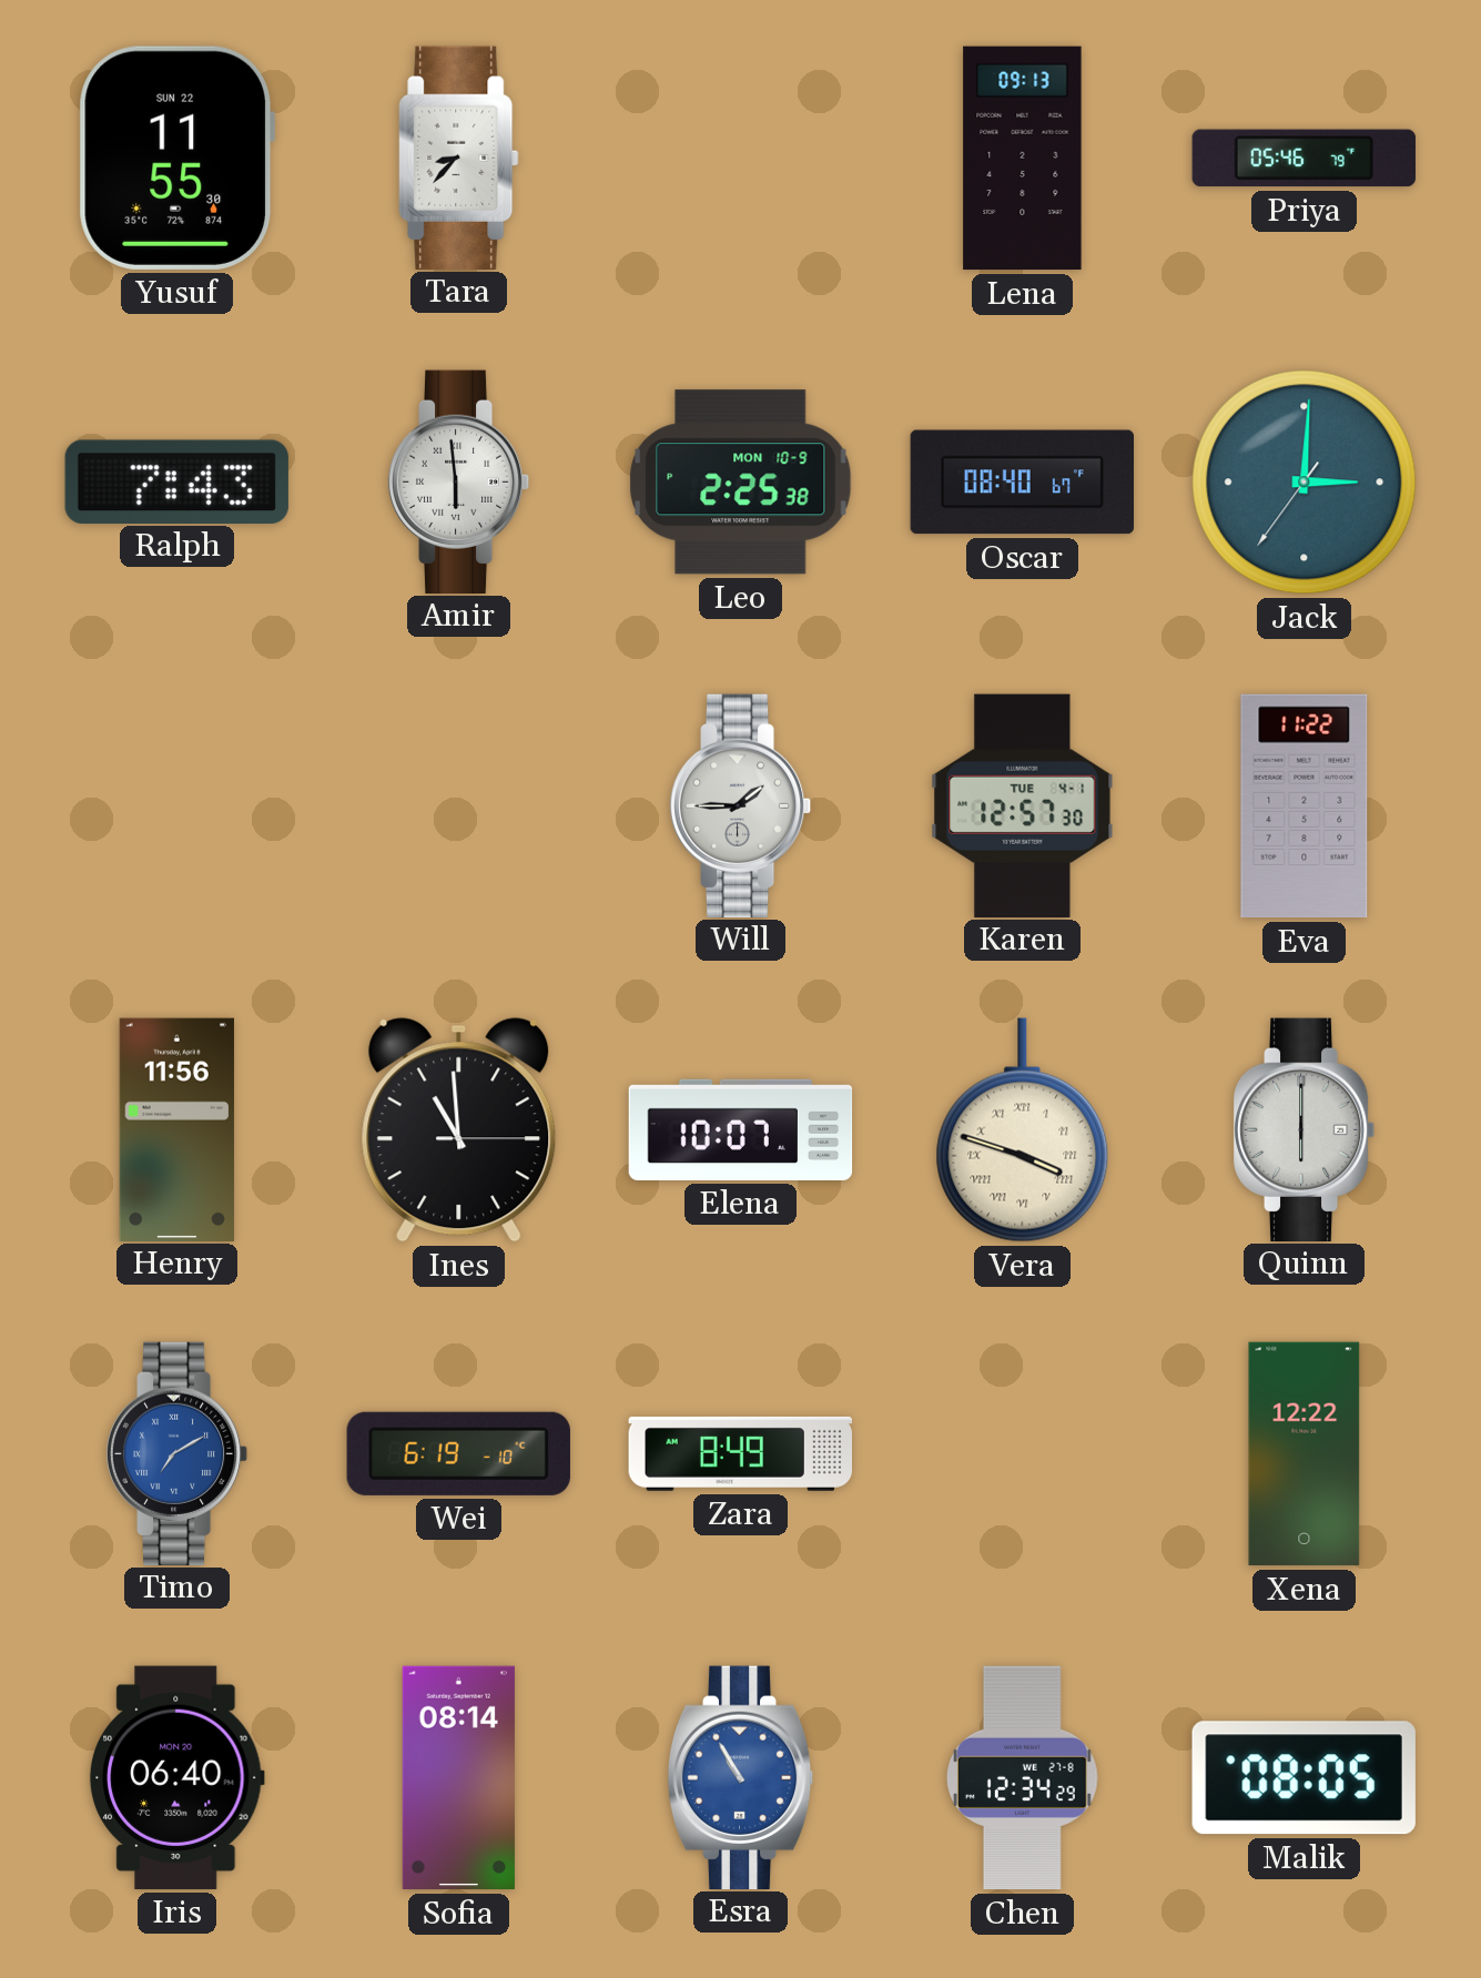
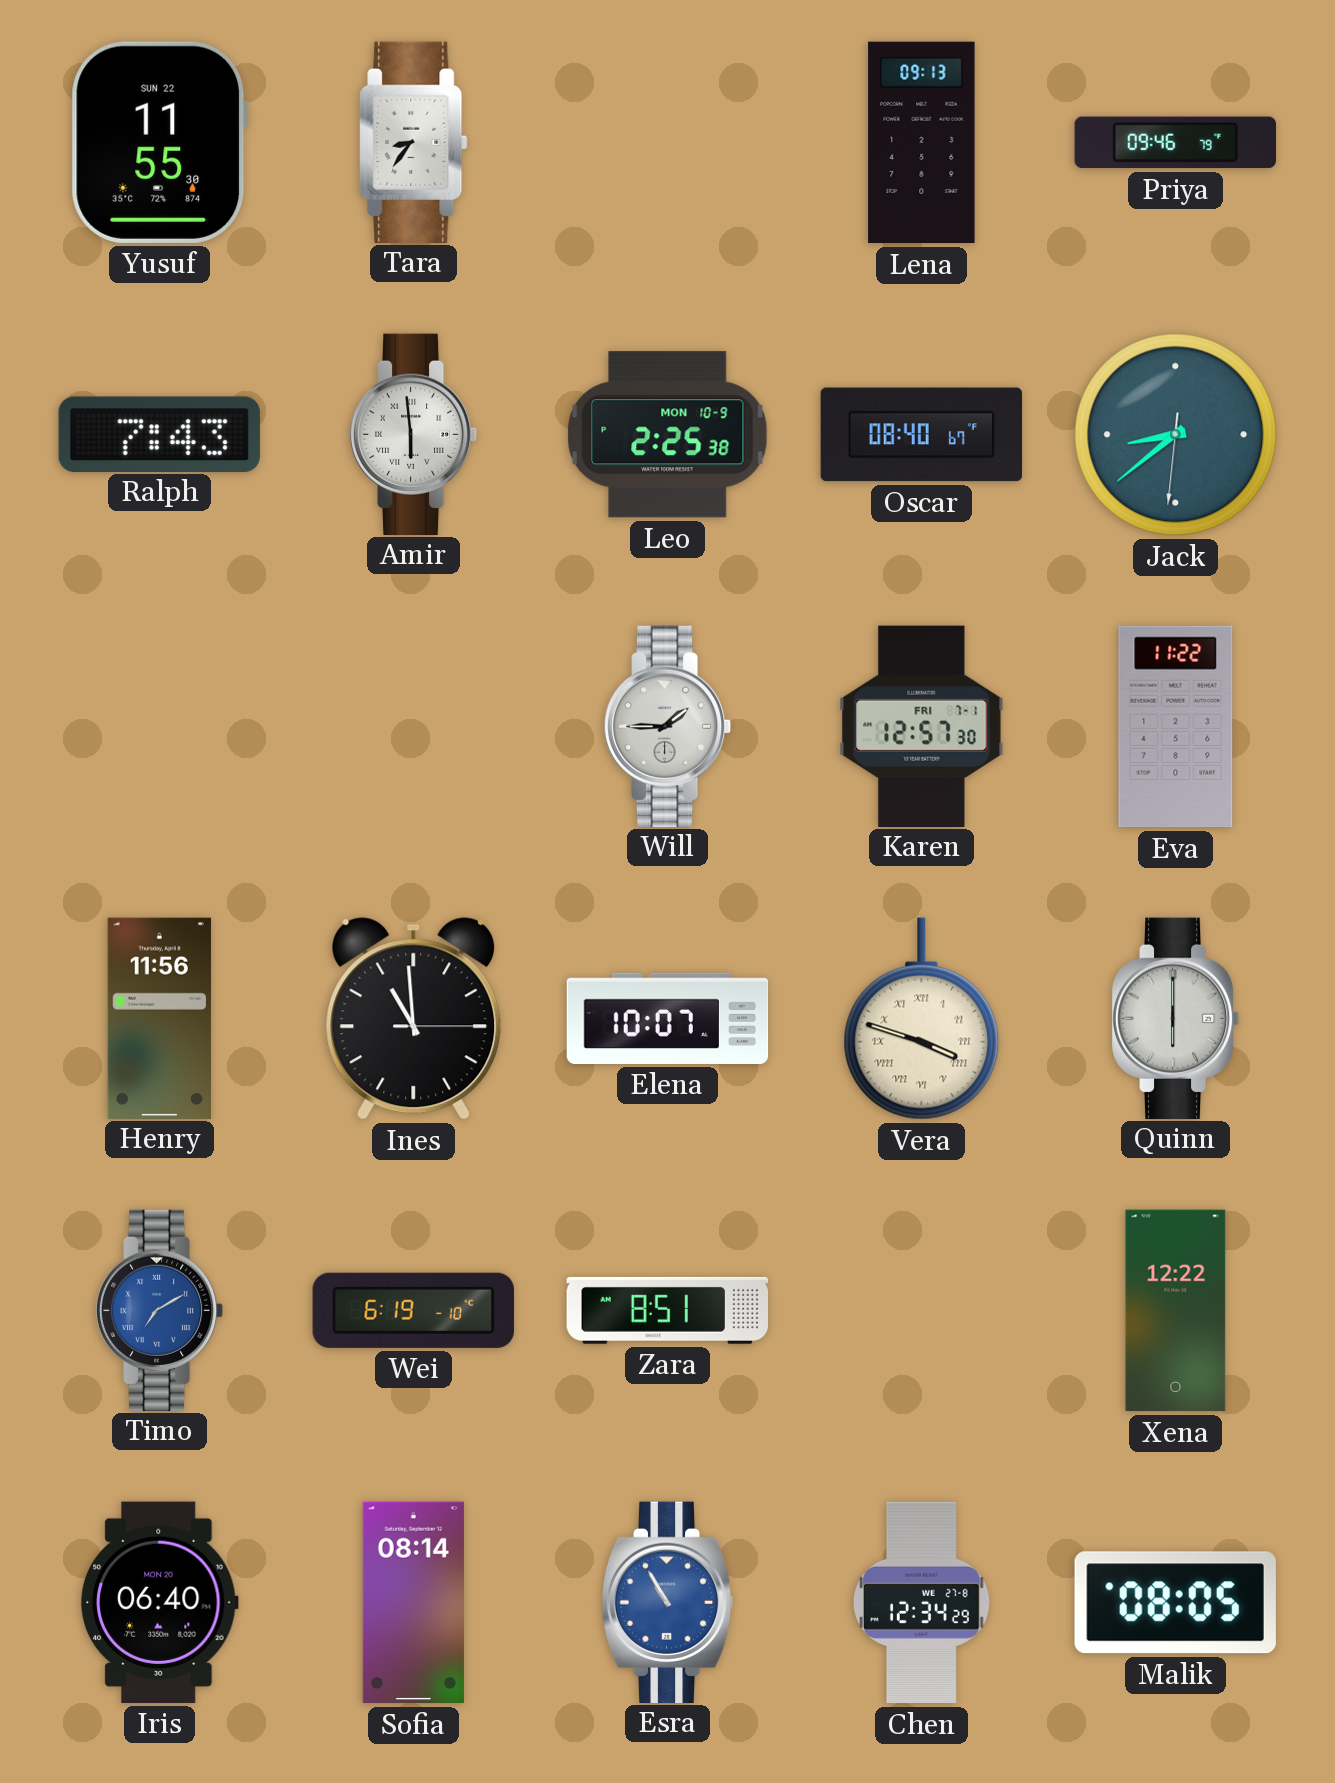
Tara: 8:37 -> 8:36 (414, 142)
Priya: 05:46 -> 09:46 (1175, 143)
Jack: 3:00 -> 8:38 (1176, 435)
Karen date: TUE 4-1 -> FRI 7-1 (922, 726)
Zara: 8:49 -> 8:51 (667, 1310)
